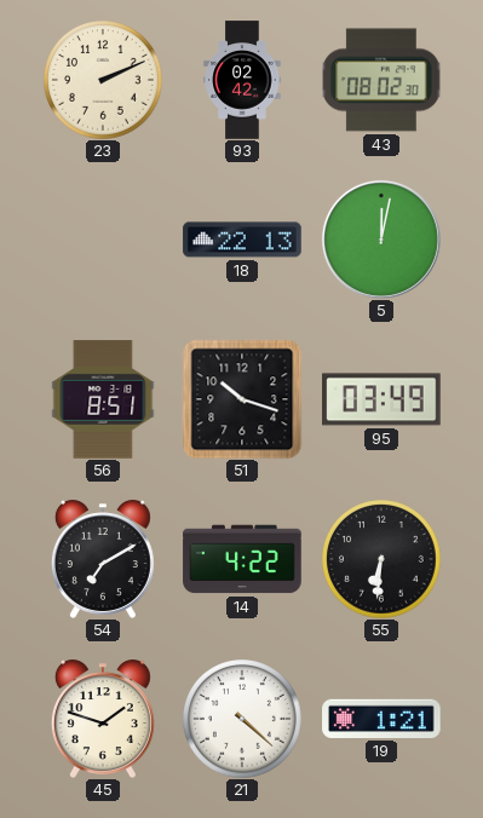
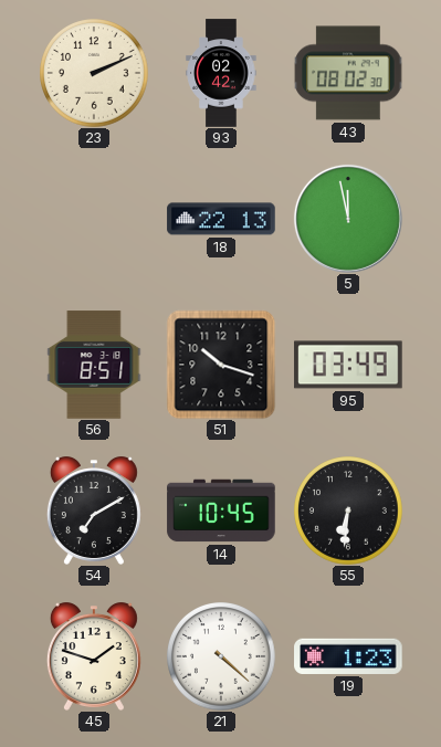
5: 12:02 -> 11:58 (348, 219)
14: 4:22 -> 10:45 (221, 511)
19: 1:21 -> 1:23 (348, 656)
